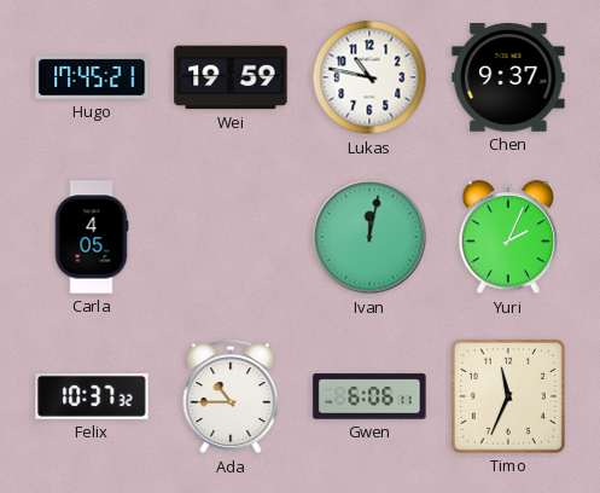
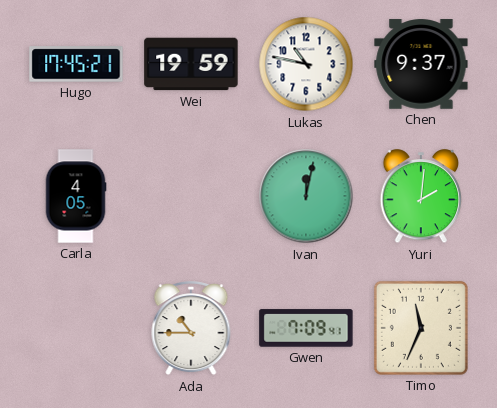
Yuri: 2:04 -> 2:01 (421, 197)
Felix: 10:37 -> none (92, 396)
Gwen: 6:06 -> 7:09 (306, 328)
